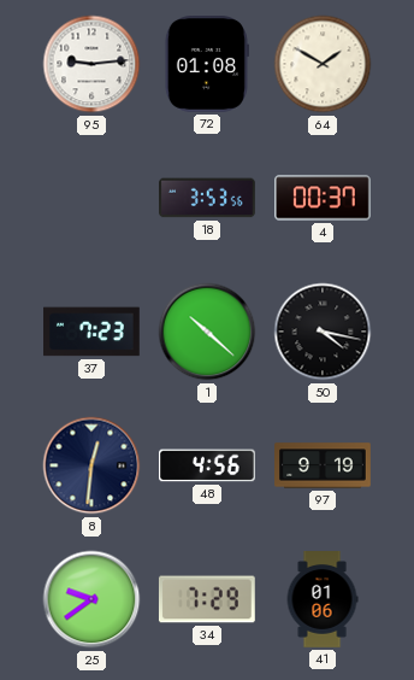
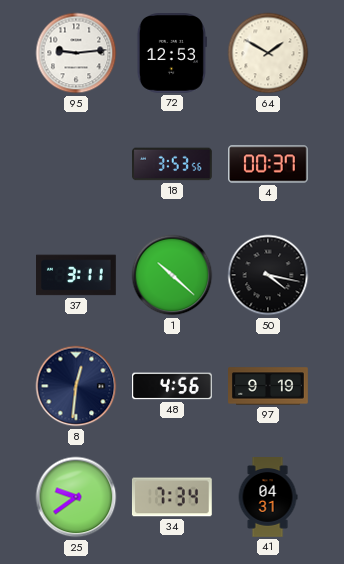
72: 01:08 -> 12:53 (171, 54)
37: 7:23 -> 3:11 (77, 275)
34: 7:29 -> 7:34 (172, 497)
41: 01:06 -> 04:31 (268, 497)
